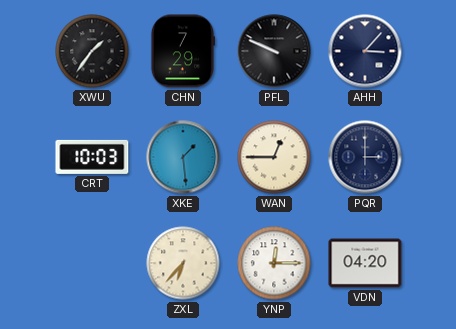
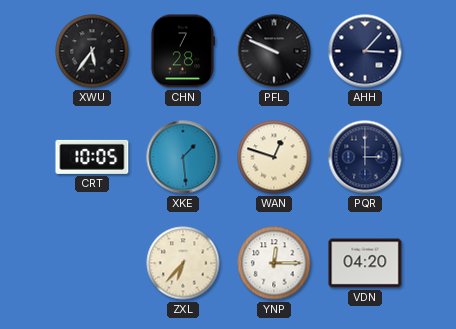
XWU: 1:36 -> 5:36 (92, 51)
CHN: 7:29 -> 7:28 (182, 51)
CRT: 10:03 -> 10:05 (92, 157)
WAN: 12:45 -> 12:48 (274, 157)
